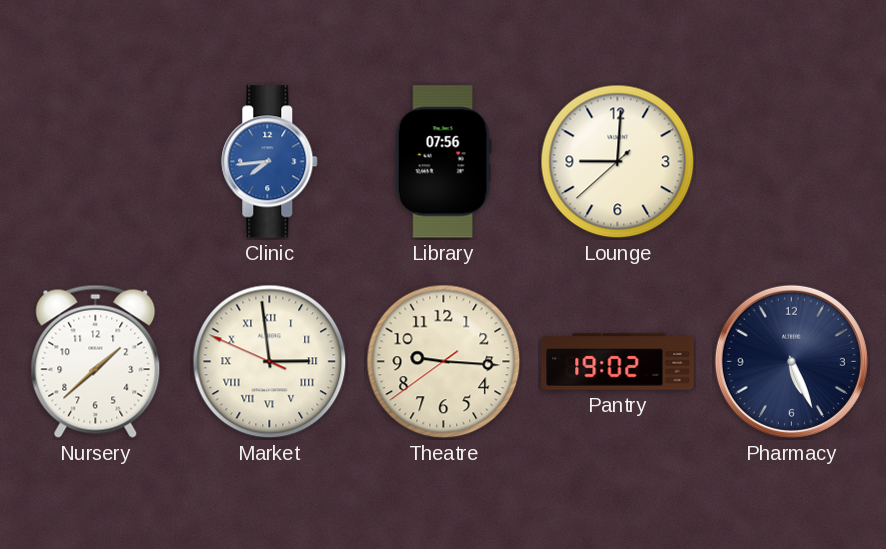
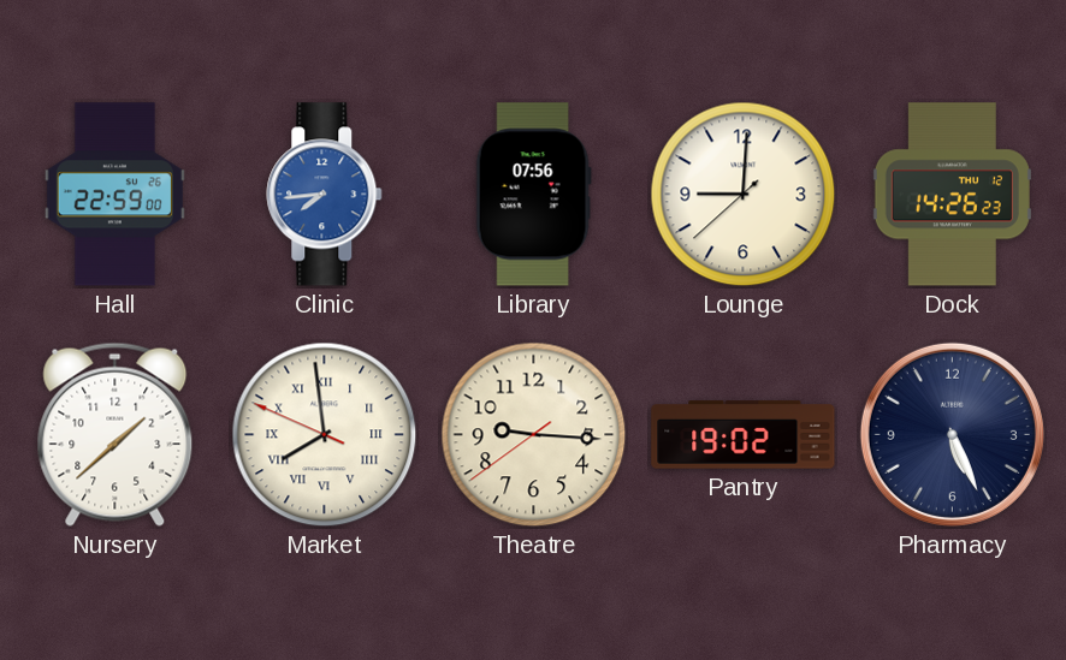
Hall: none -> 22:59 (114, 195)
Dock: none -> 14:26 (952, 195)
Market: 2:58 -> 7:58 (325, 435)
